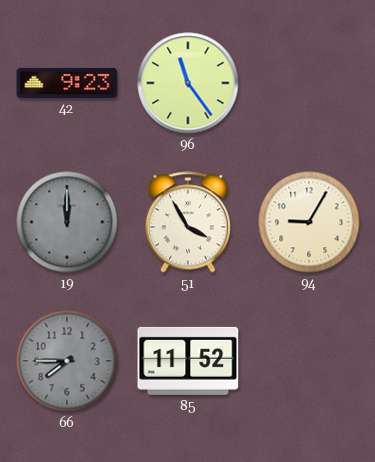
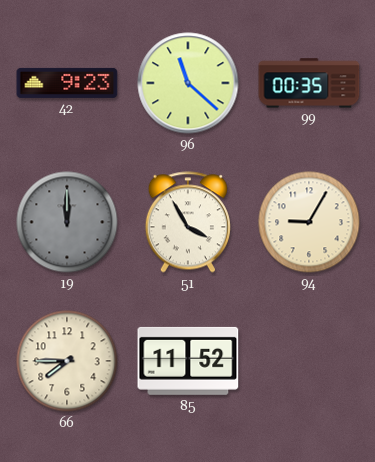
96: 11:24 -> 11:22 (188, 83)
99: none -> 00:35 (309, 83)
66 dial: grey -> cream (67, 361)
